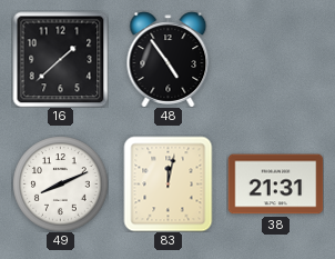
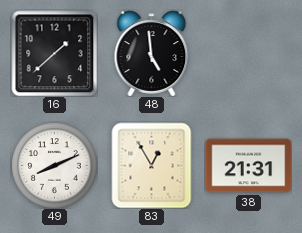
48: 4:54 -> 4:59 (152, 53)
83: 12:02 -> 12:55 (152, 165)
